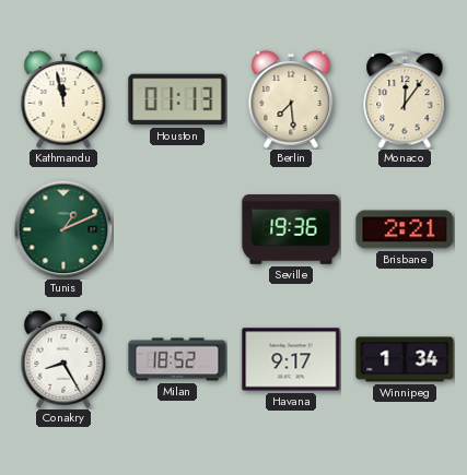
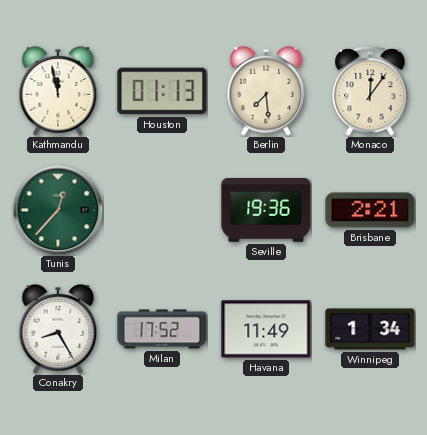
Tunis: 1:11 -> 12:37 (58, 210)
Milan: 18:52 -> 17:52 (162, 329)
Havana: 9:17 -> 11:49 (266, 329)
